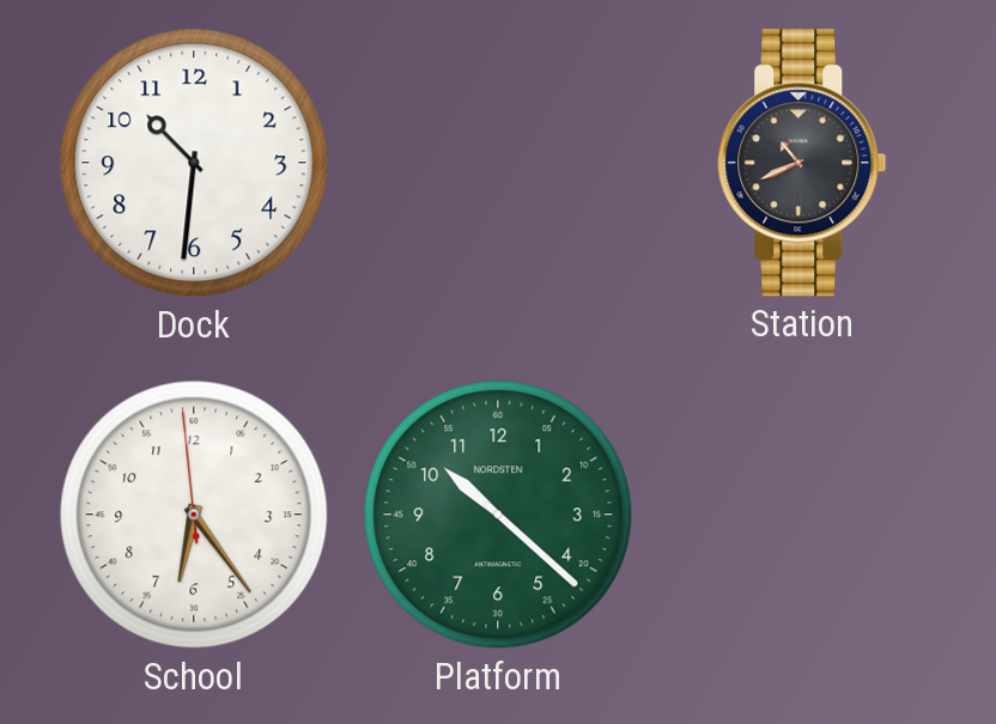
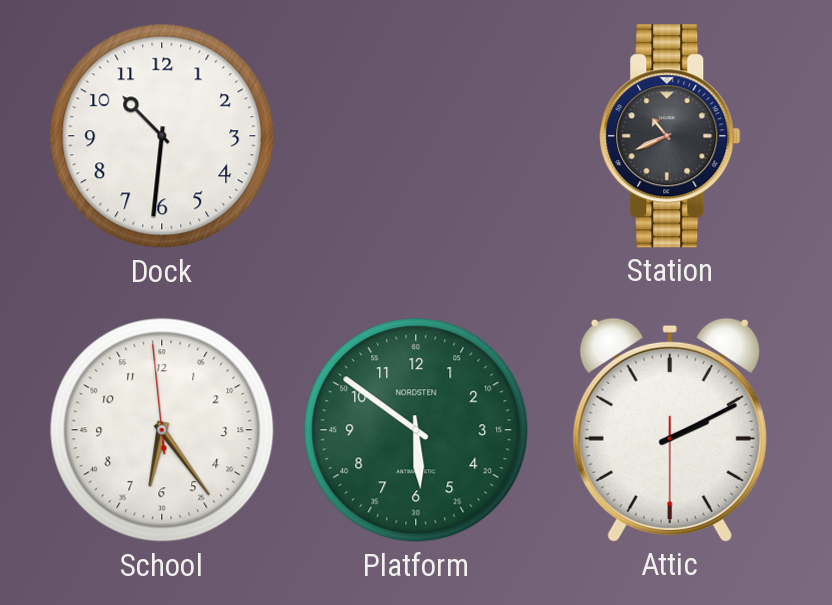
Platform: 10:22 -> 5:51 (416, 430)
Attic: none -> 2:10 (670, 430)
